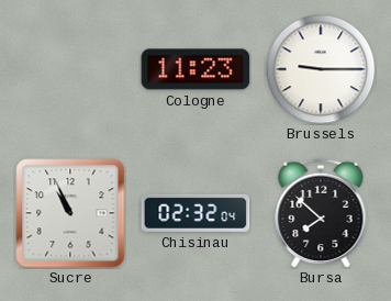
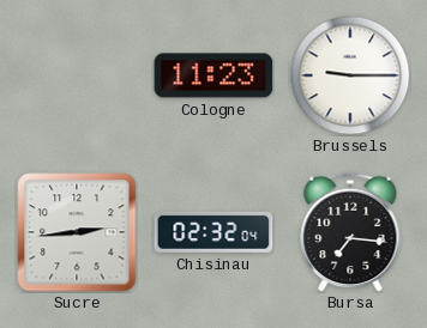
Sucre: 10:56 -> 2:44 (77, 232)
Bursa: 7:52 -> 7:16 (350, 232)
